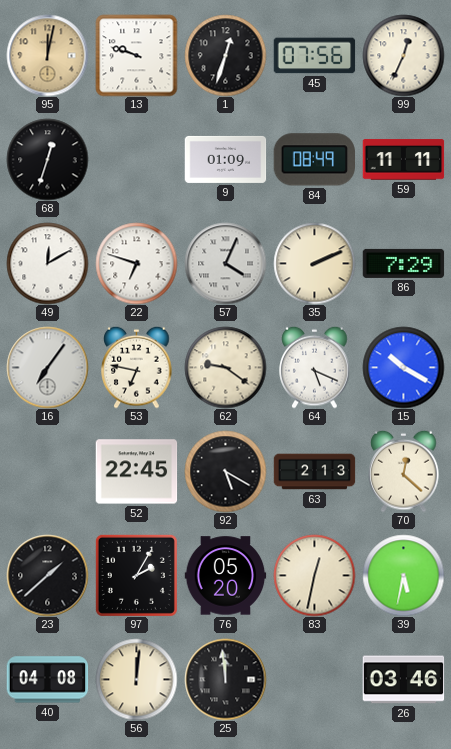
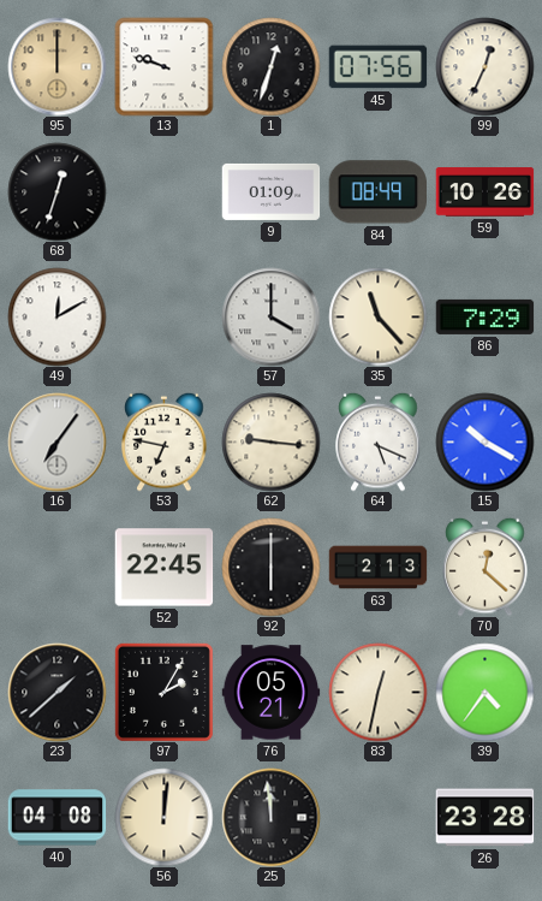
95: 12:02 -> 12:00 (56, 66)
59: 11:11 -> 10:26 (484, 192)
22: 6:48 -> none (136, 263)
57: 4:04 -> 4:00 (270, 316)
35: 2:11 -> 11:23 (377, 316)
62: 9:21 -> 9:16 (270, 441)
92: 5:20 -> 6:00 (270, 567)
76: 05:20 -> 05:21 (270, 693)
39: 5:32 -> 4:36 (484, 692)
26: 03:46 -> 23:28 (484, 818)
